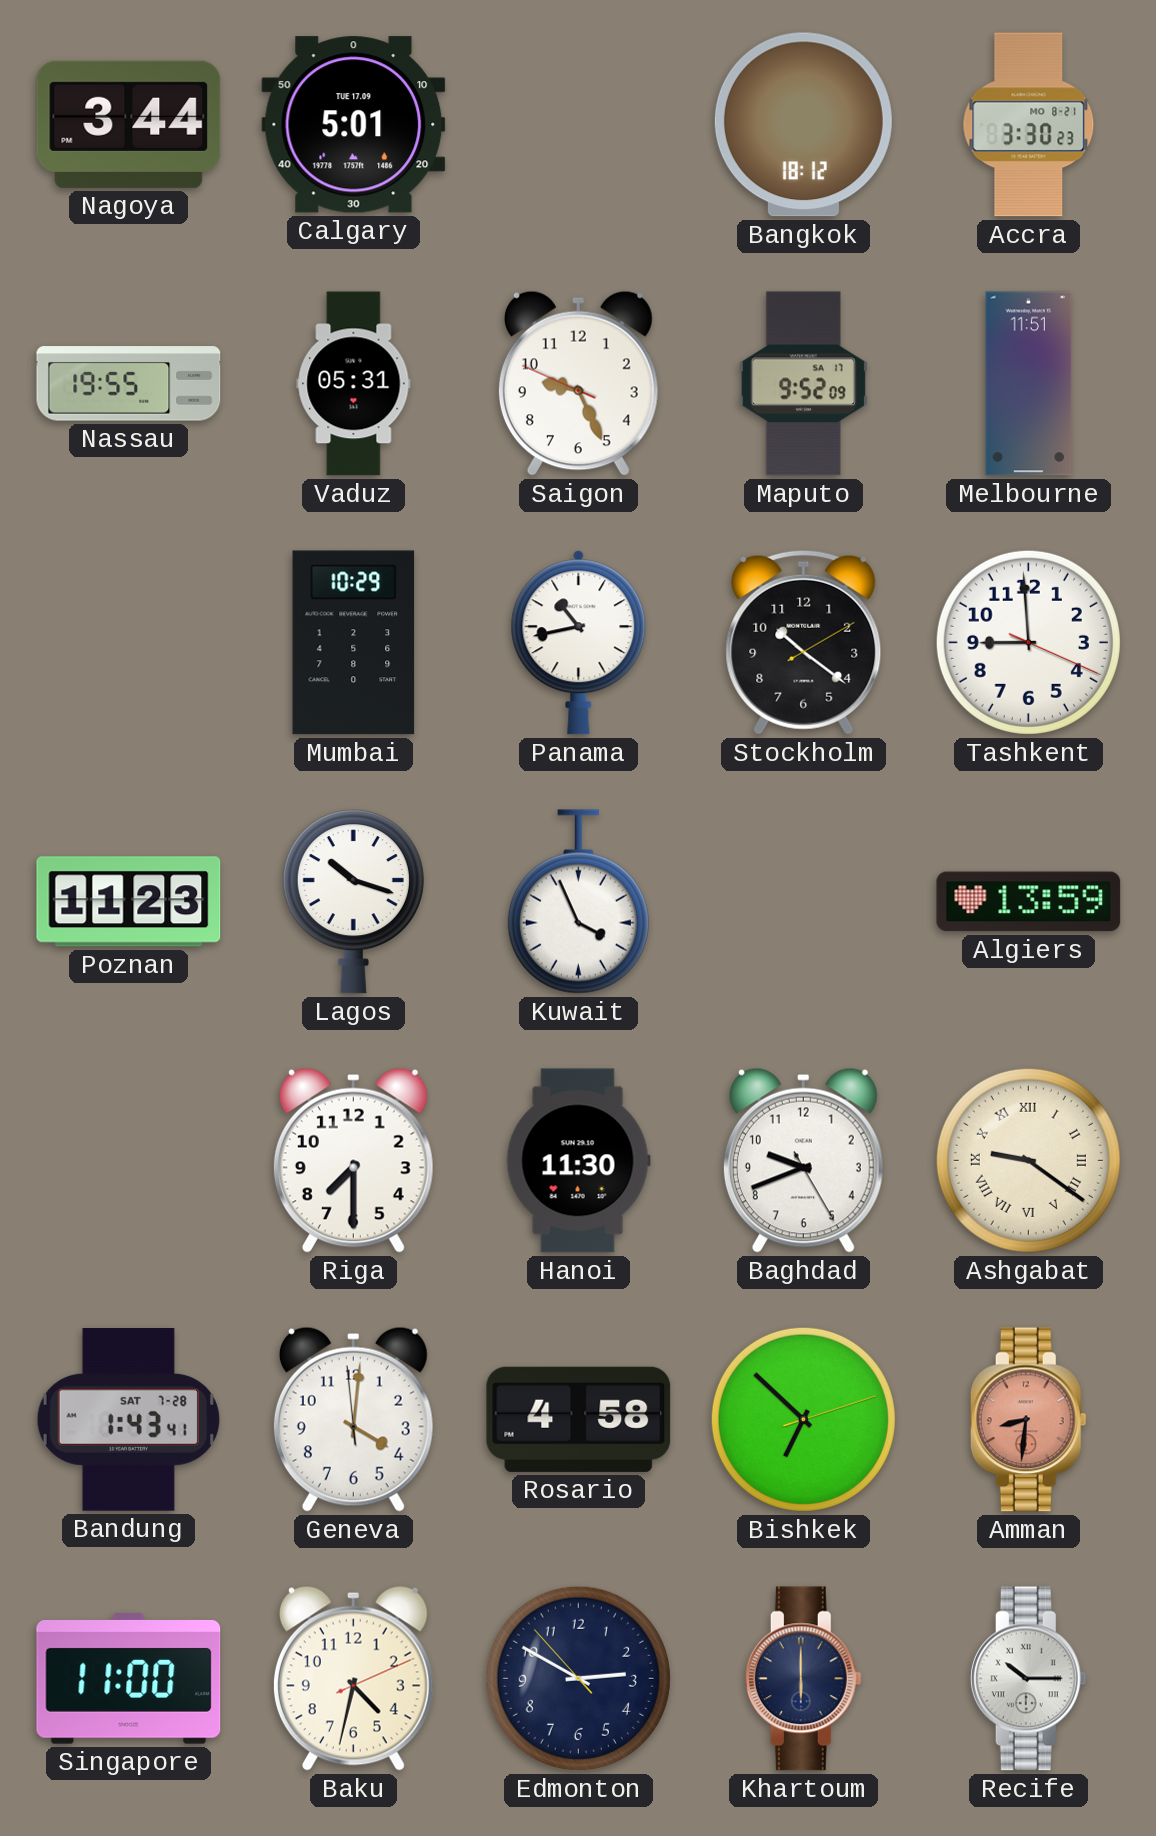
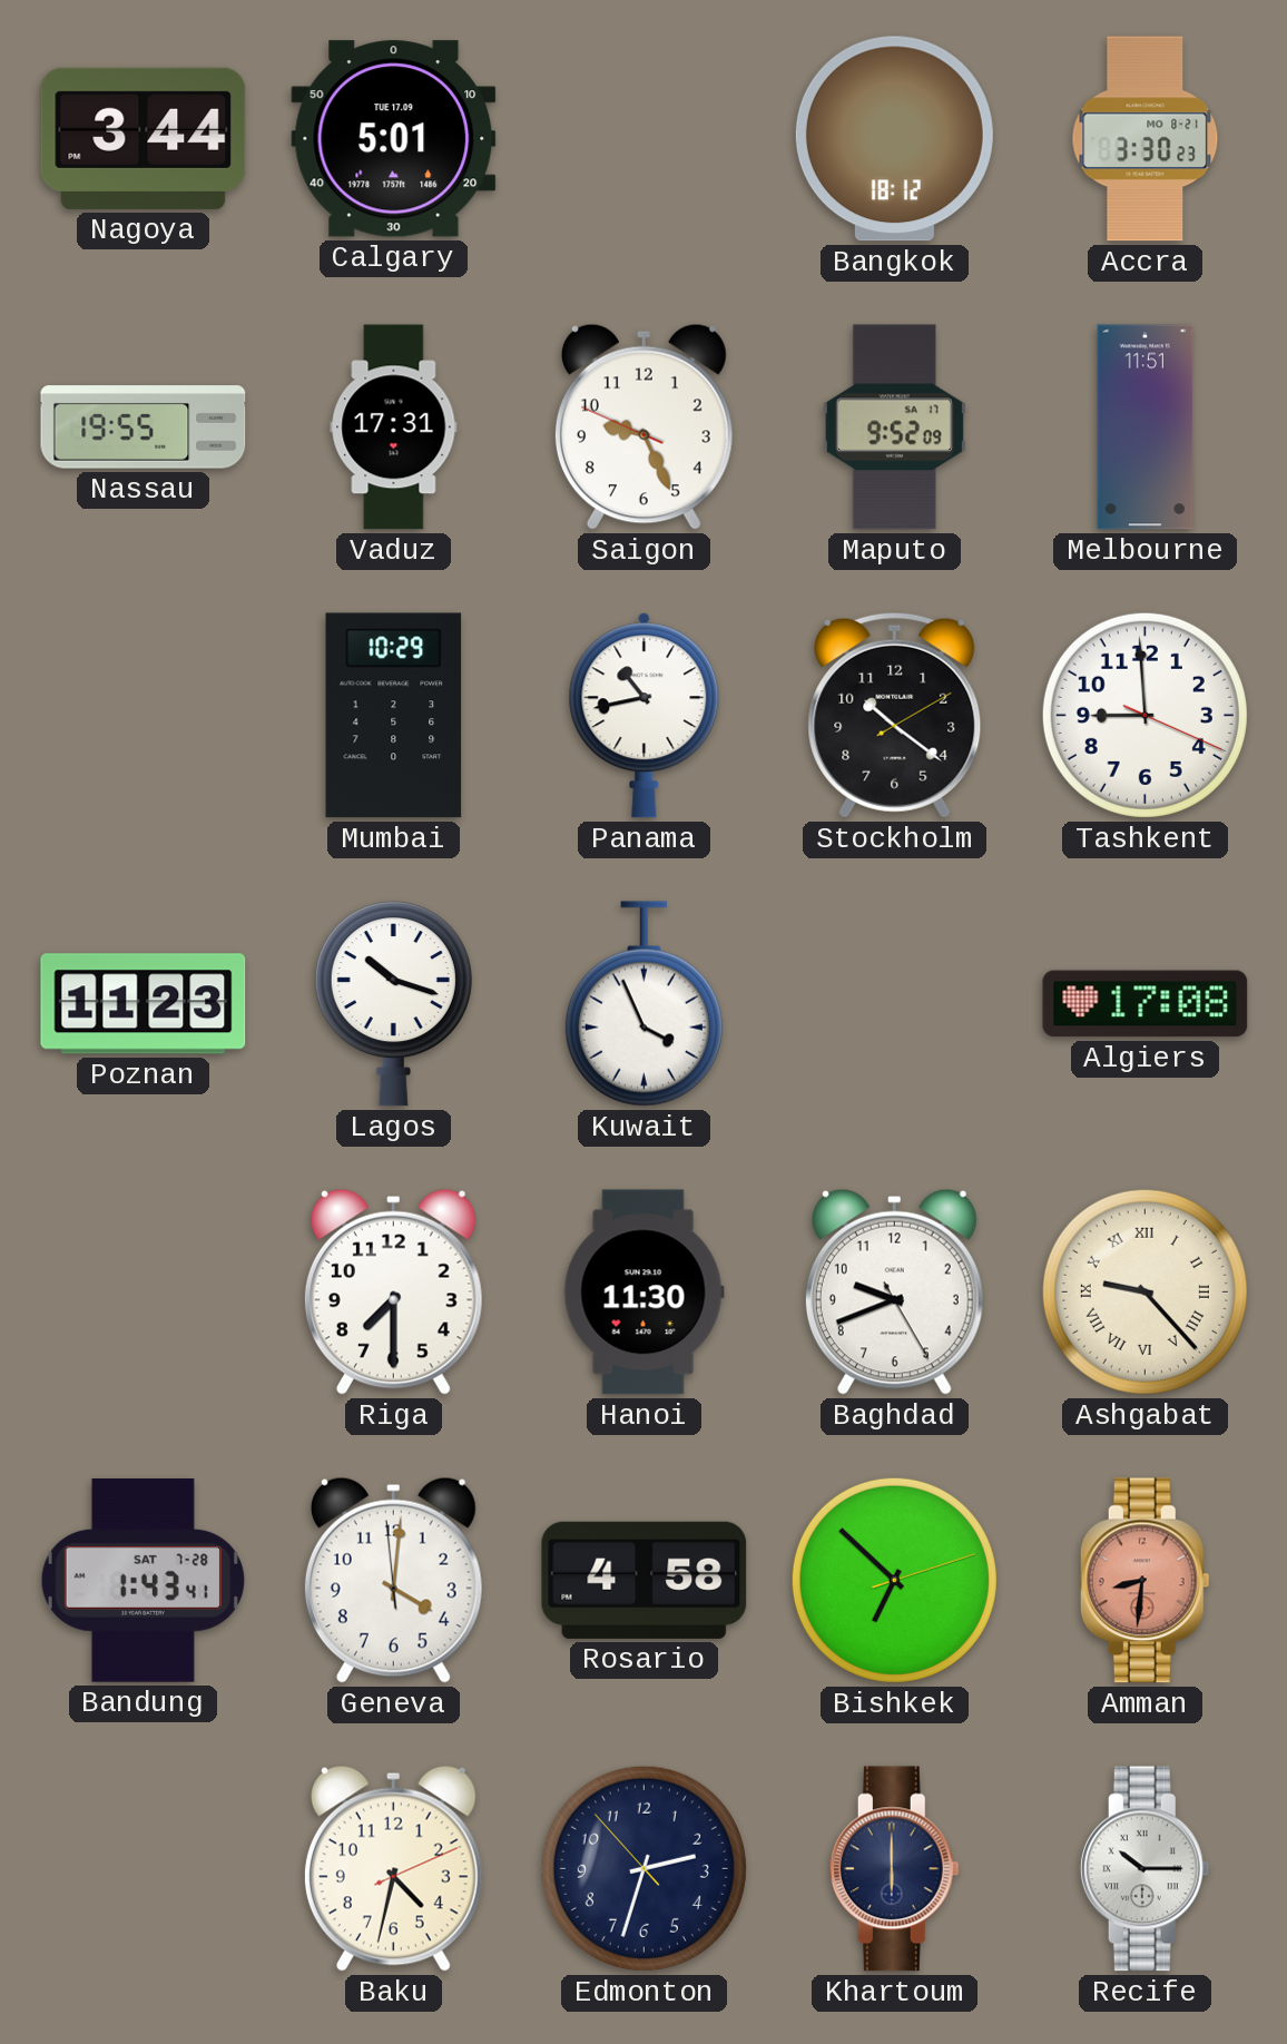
Vaduz: 05:31 -> 17:31 (394, 428)
Algiers: 13:59 -> 17:08 (1146, 1004)
Ashgabat: 9:21 -> 9:23 (1144, 1291)
Singapore: 11:00 -> none (129, 1679)
Edmonton: 2:49 -> 2:32 (643, 1868)
